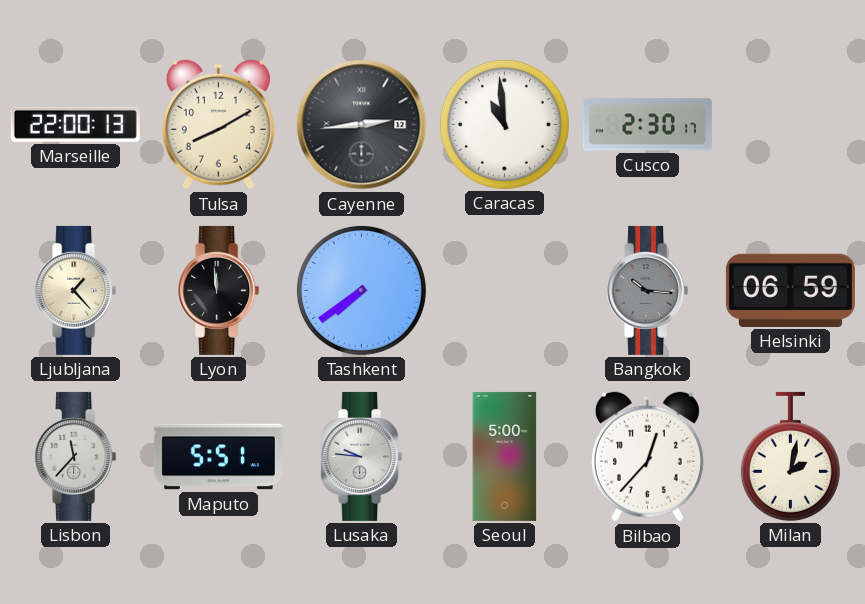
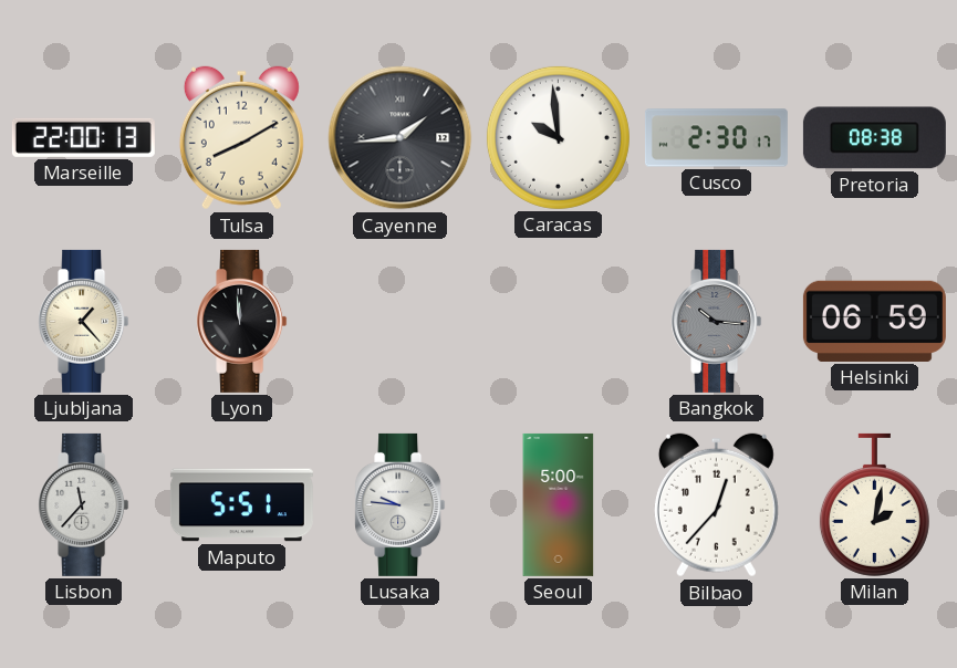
Cayenne: 2:44 -> 1:44 (401, 138)
Caracas: 10:59 -> 9:59 (558, 137)
Pretoria: none -> 08:38 (874, 138)
Tashkent: 7:39 -> none (361, 290)
